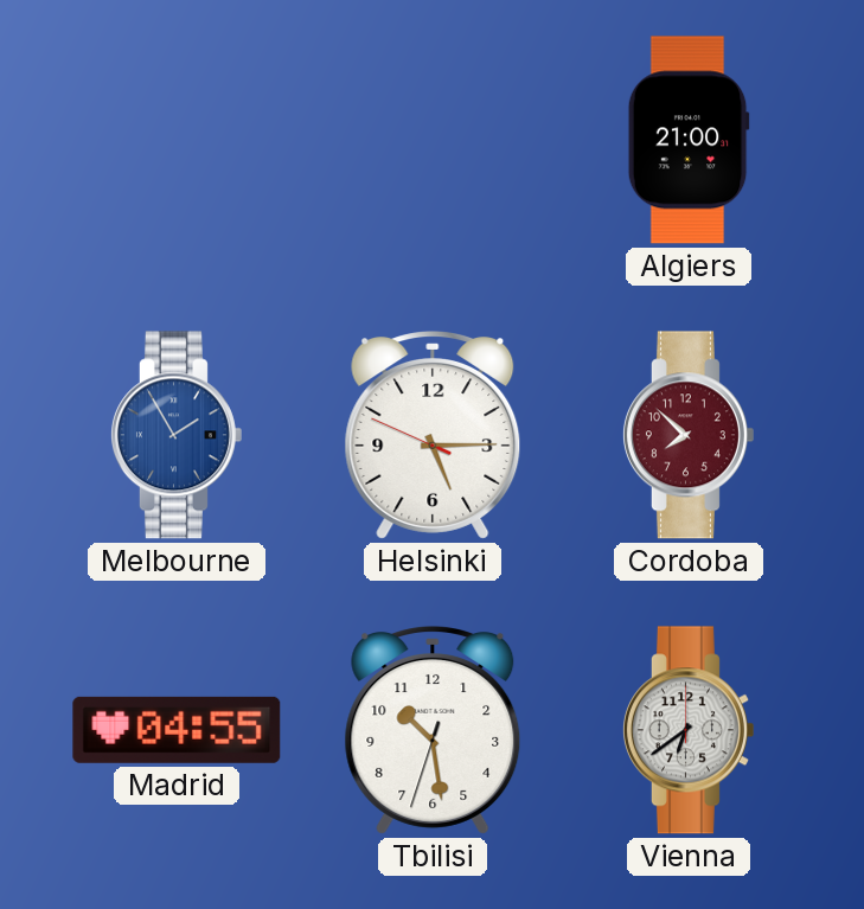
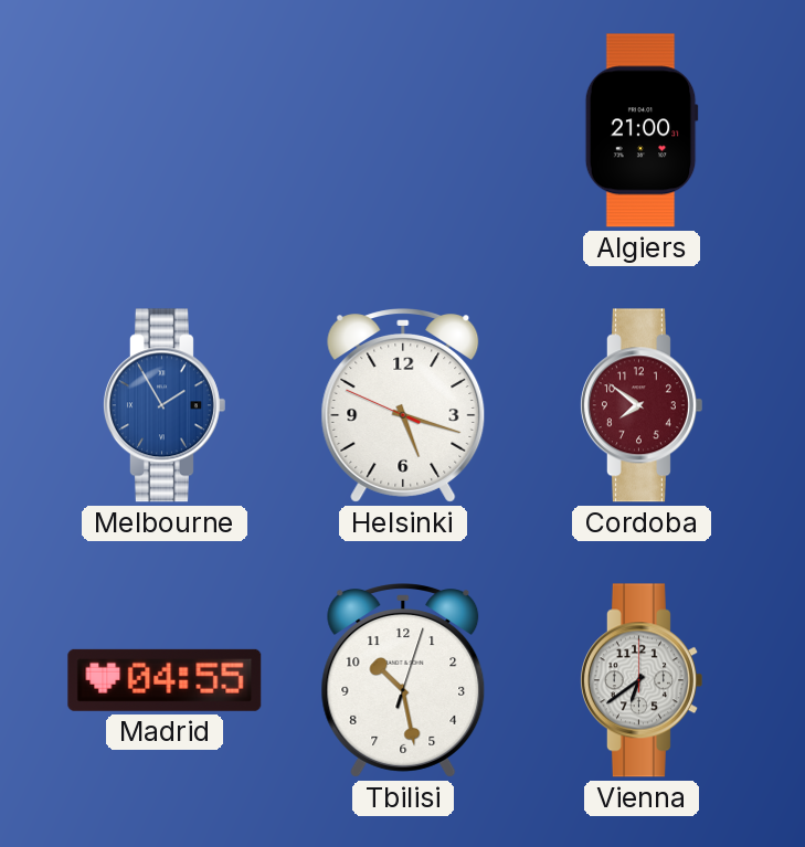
Helsinki: 5:14 -> 5:17 (403, 406)
Cordoba: 7:52 -> 7:51 (640, 405)
Tbilisi: 10:28:33 -> 10:28:03 (403, 681)
